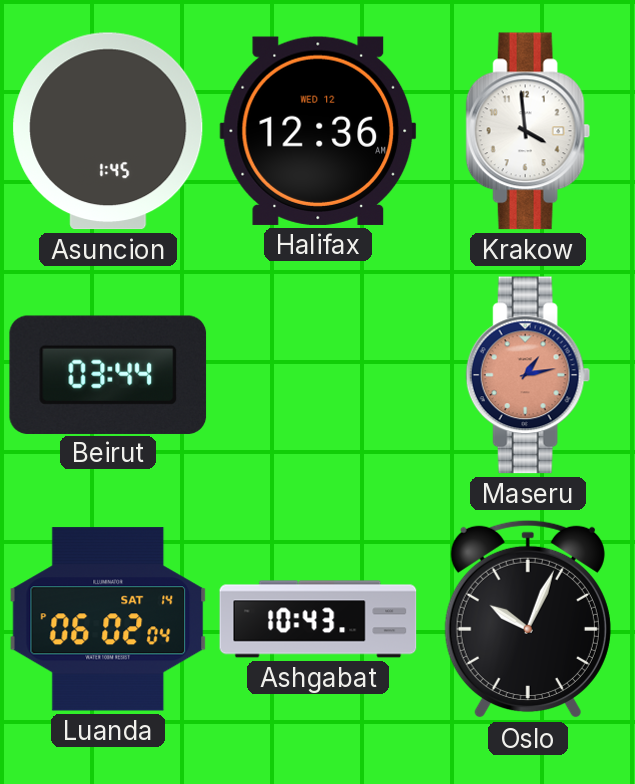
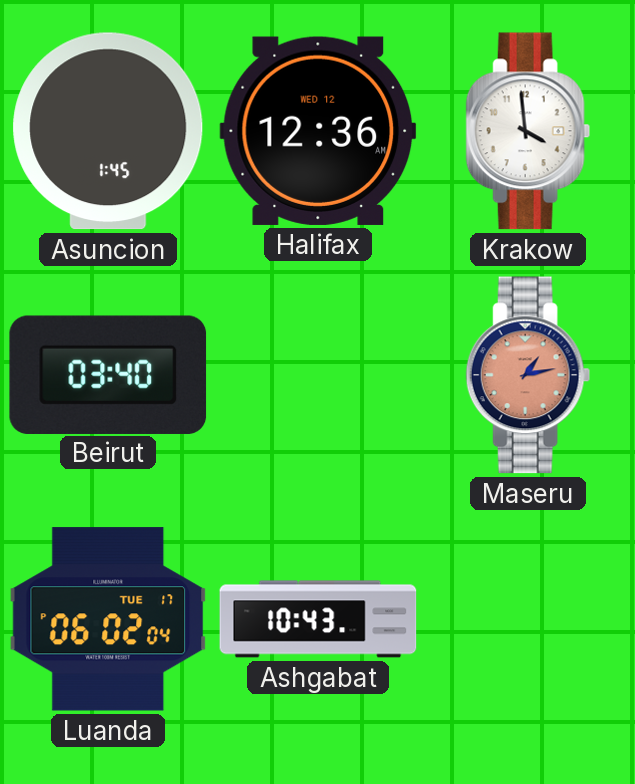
Beirut: 03:44 -> 03:40 (108, 374)
Luanda date: SAT 14 -> TUE 17 (108, 619)
Oslo: 10:04 -> none (528, 619)
